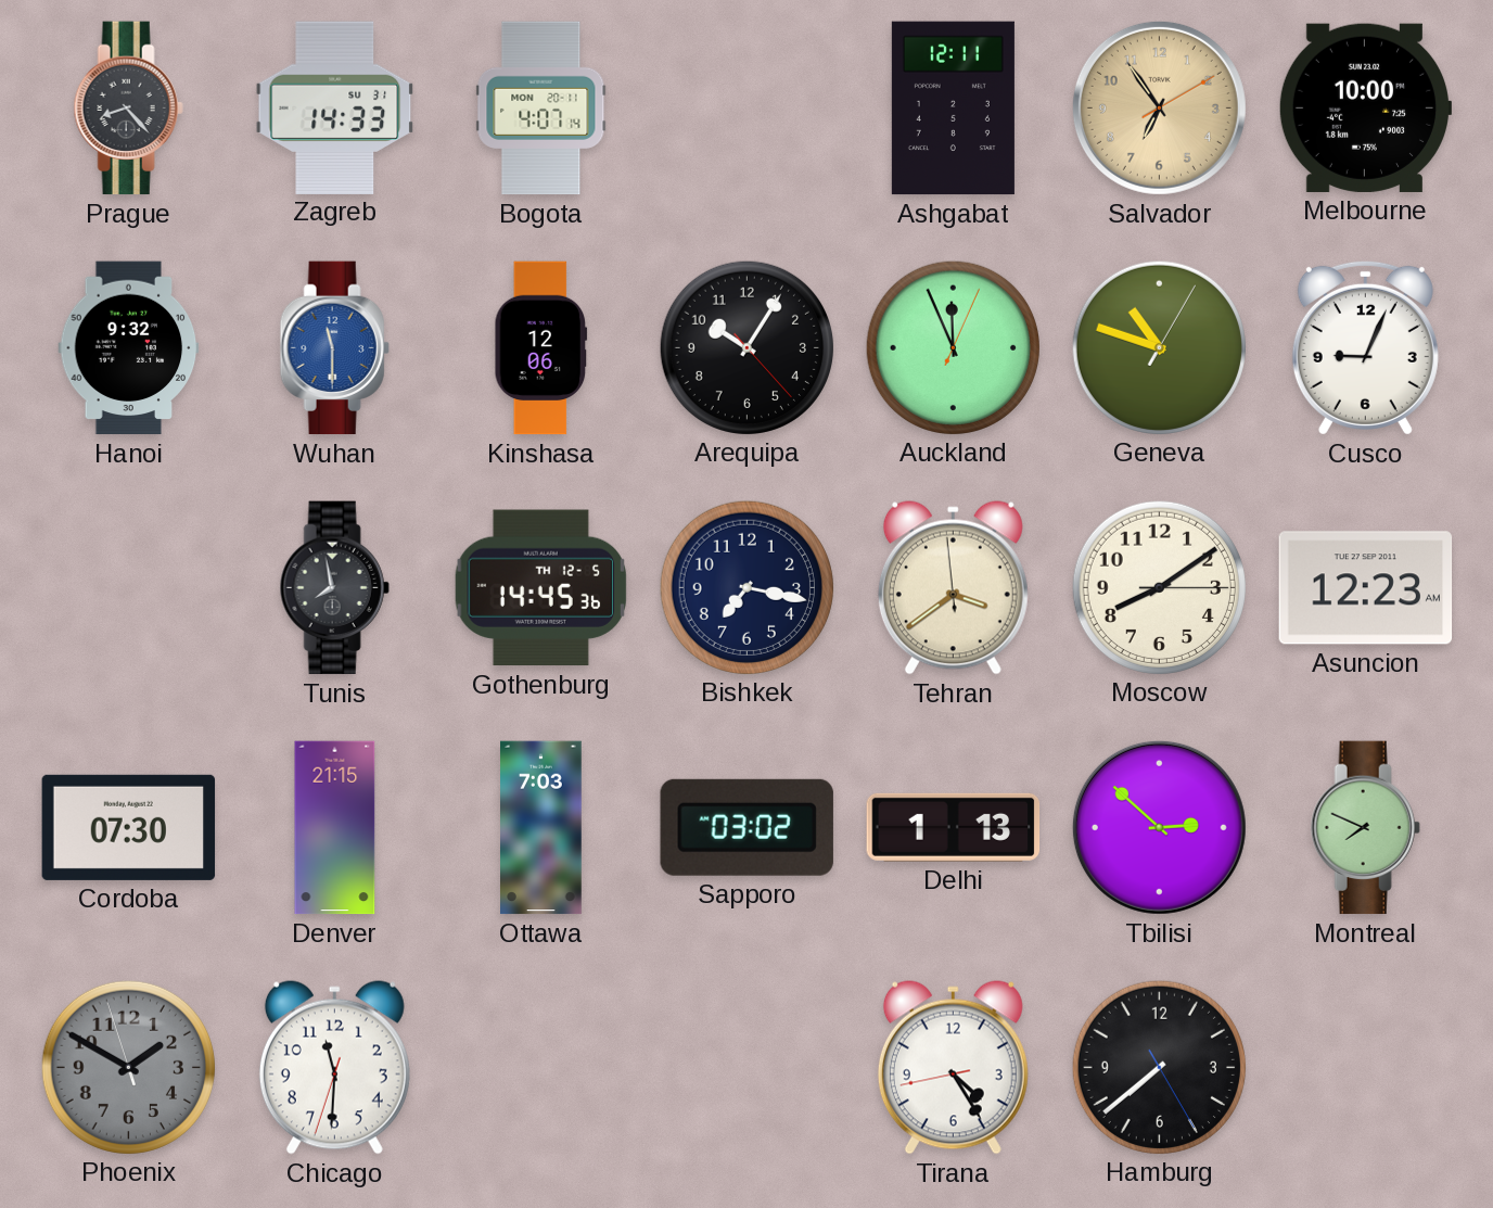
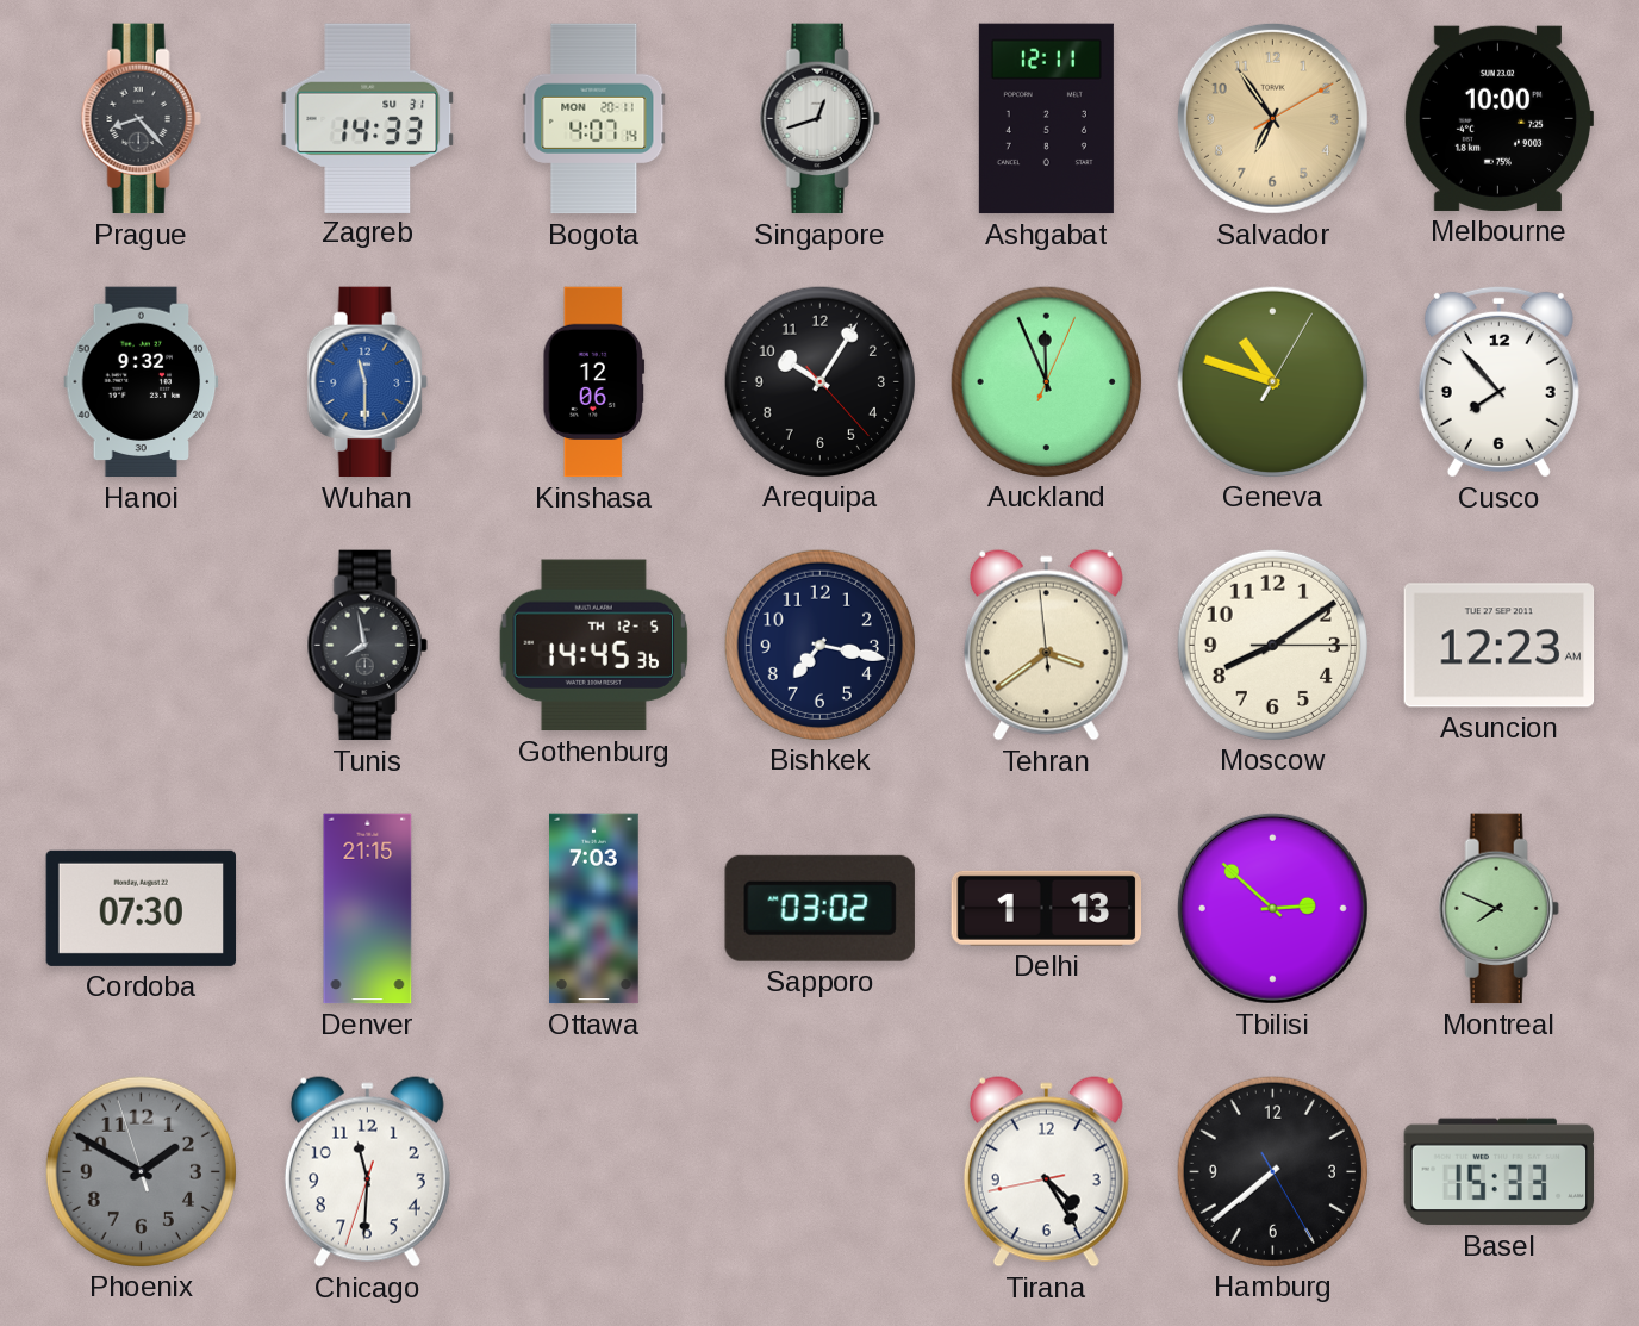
Singapore: none -> 12:42 (819, 119)
Cusco: 9:04 -> 7:53 (1498, 381)
Basel: none -> 15:33 (1500, 1172)
